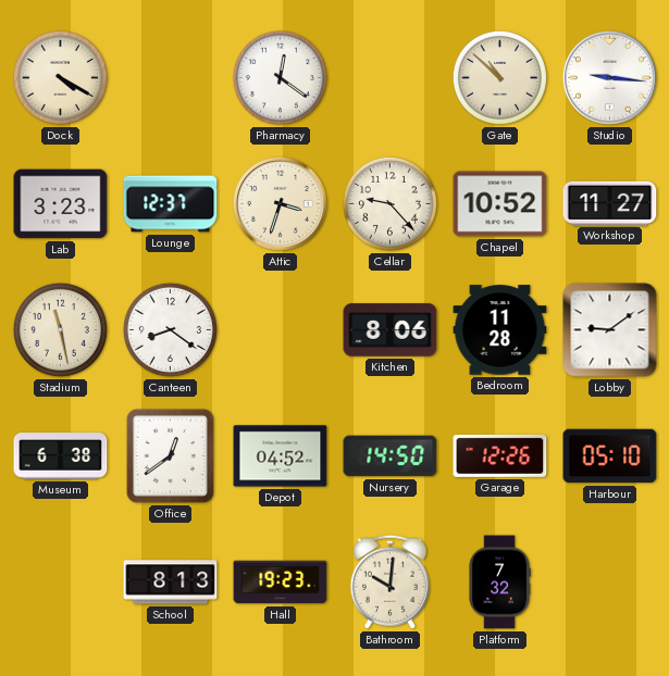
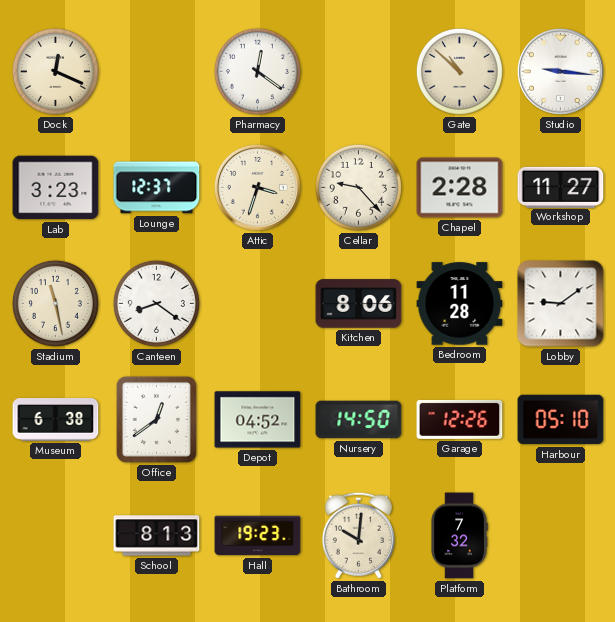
Dock: 4:20 -> 12:19 (55, 71)
Chapel: 10:52 -> 2:28 (460, 188)
